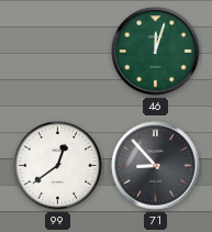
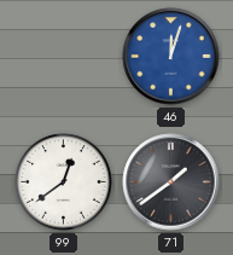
46 dial: green -> blue (171, 57)
71: 8:53 -> 1:39 (171, 182)
